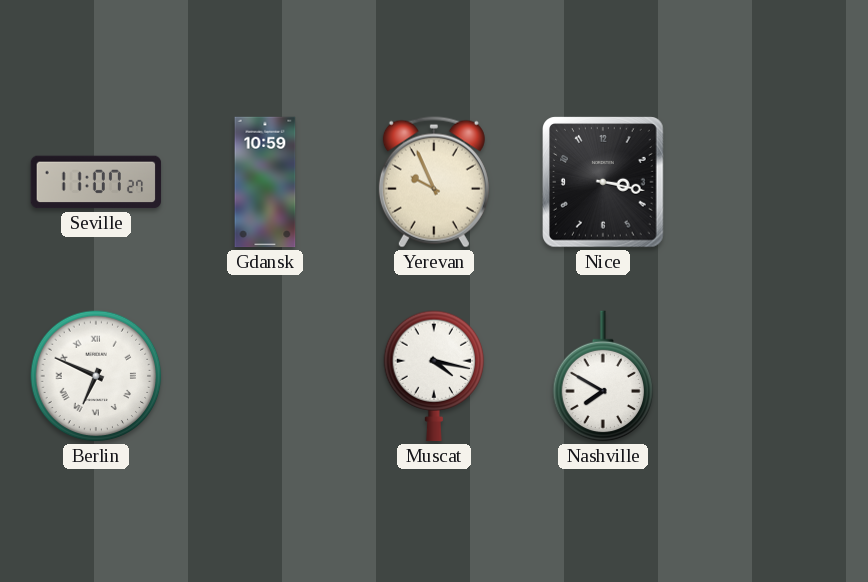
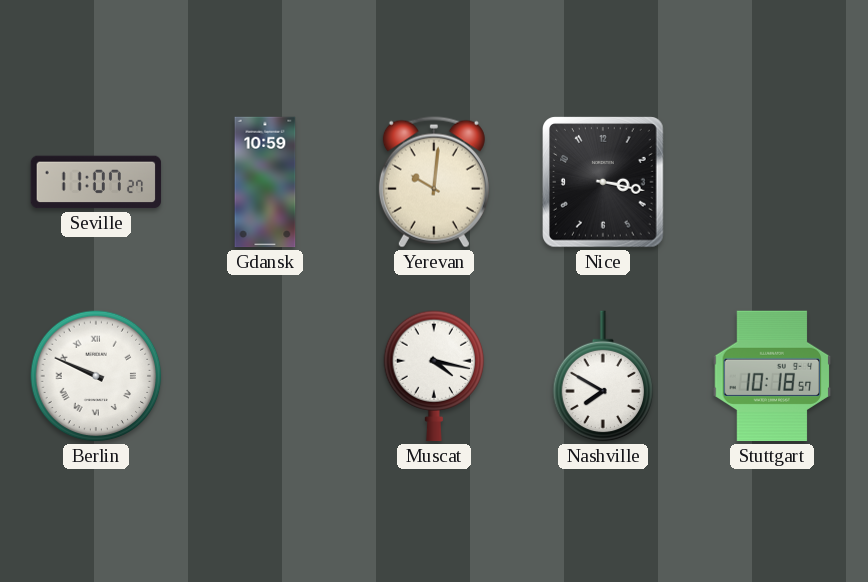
Yerevan: 9:56 -> 10:01 (434, 182)
Berlin: 6:49 -> 9:49 (96, 376)
Stuttgart: none -> 10:18 (772, 376)
